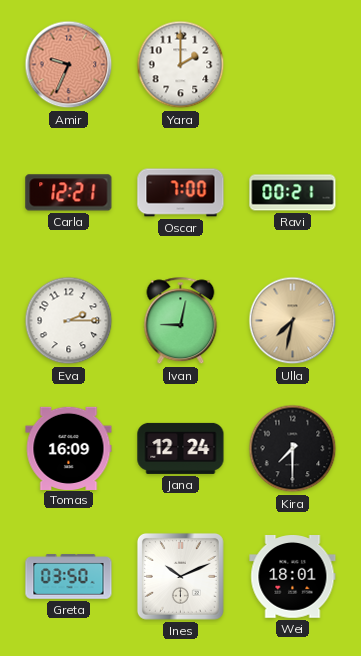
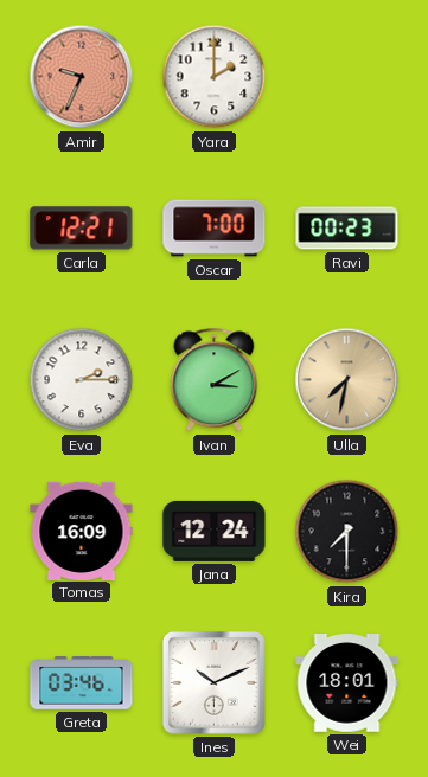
Ravi: 00:21 -> 00:23 (347, 229)
Ivan: 9:02 -> 3:10 (215, 380)
Greta: 03:50 -> 03:46 (82, 683)
